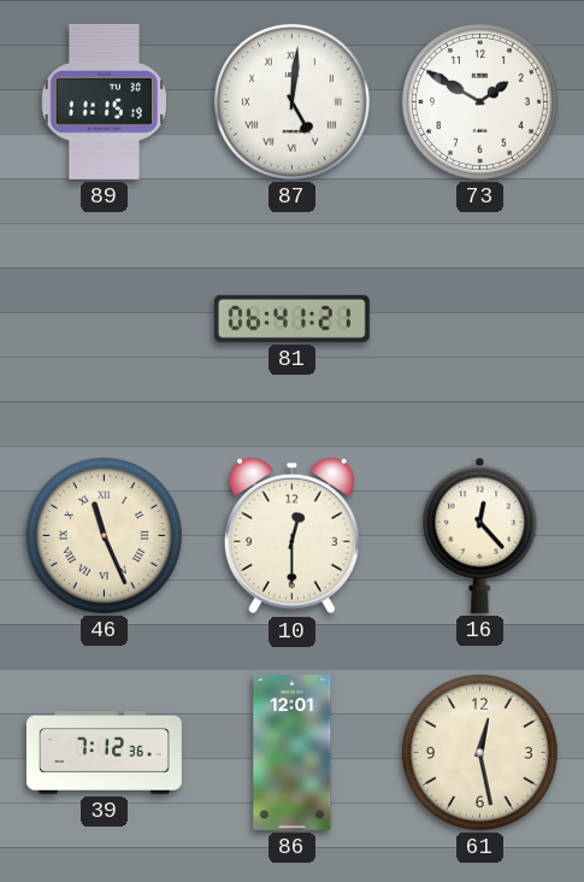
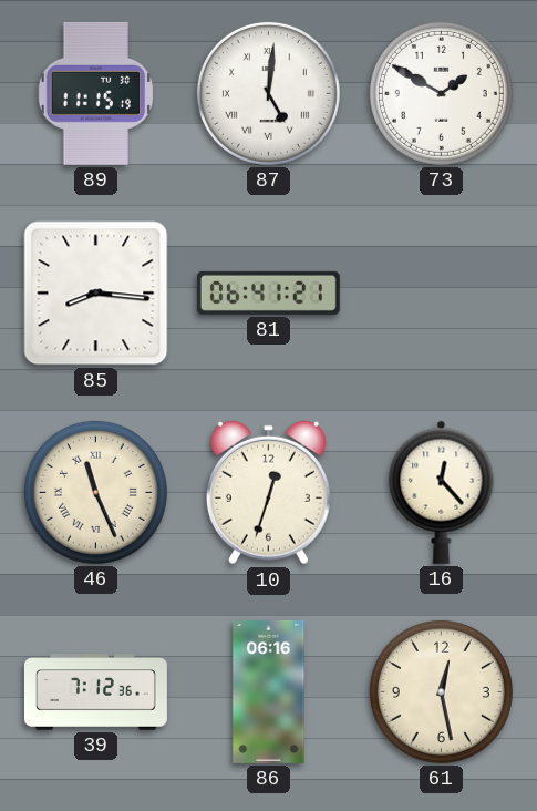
85: none -> 8:16 (96, 294)
10: 12:30 -> 12:33 (268, 493)
86: 12:01 -> 06:16 (269, 691)
